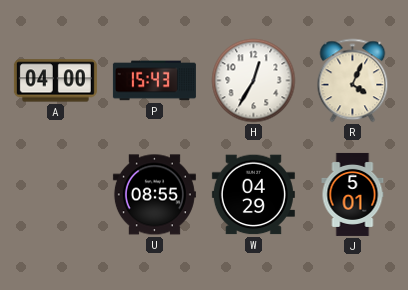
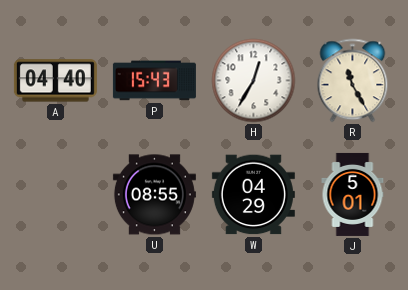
A: 04:00 -> 04:40 (55, 81)
R: 4:04 -> 11:25 (353, 81)
